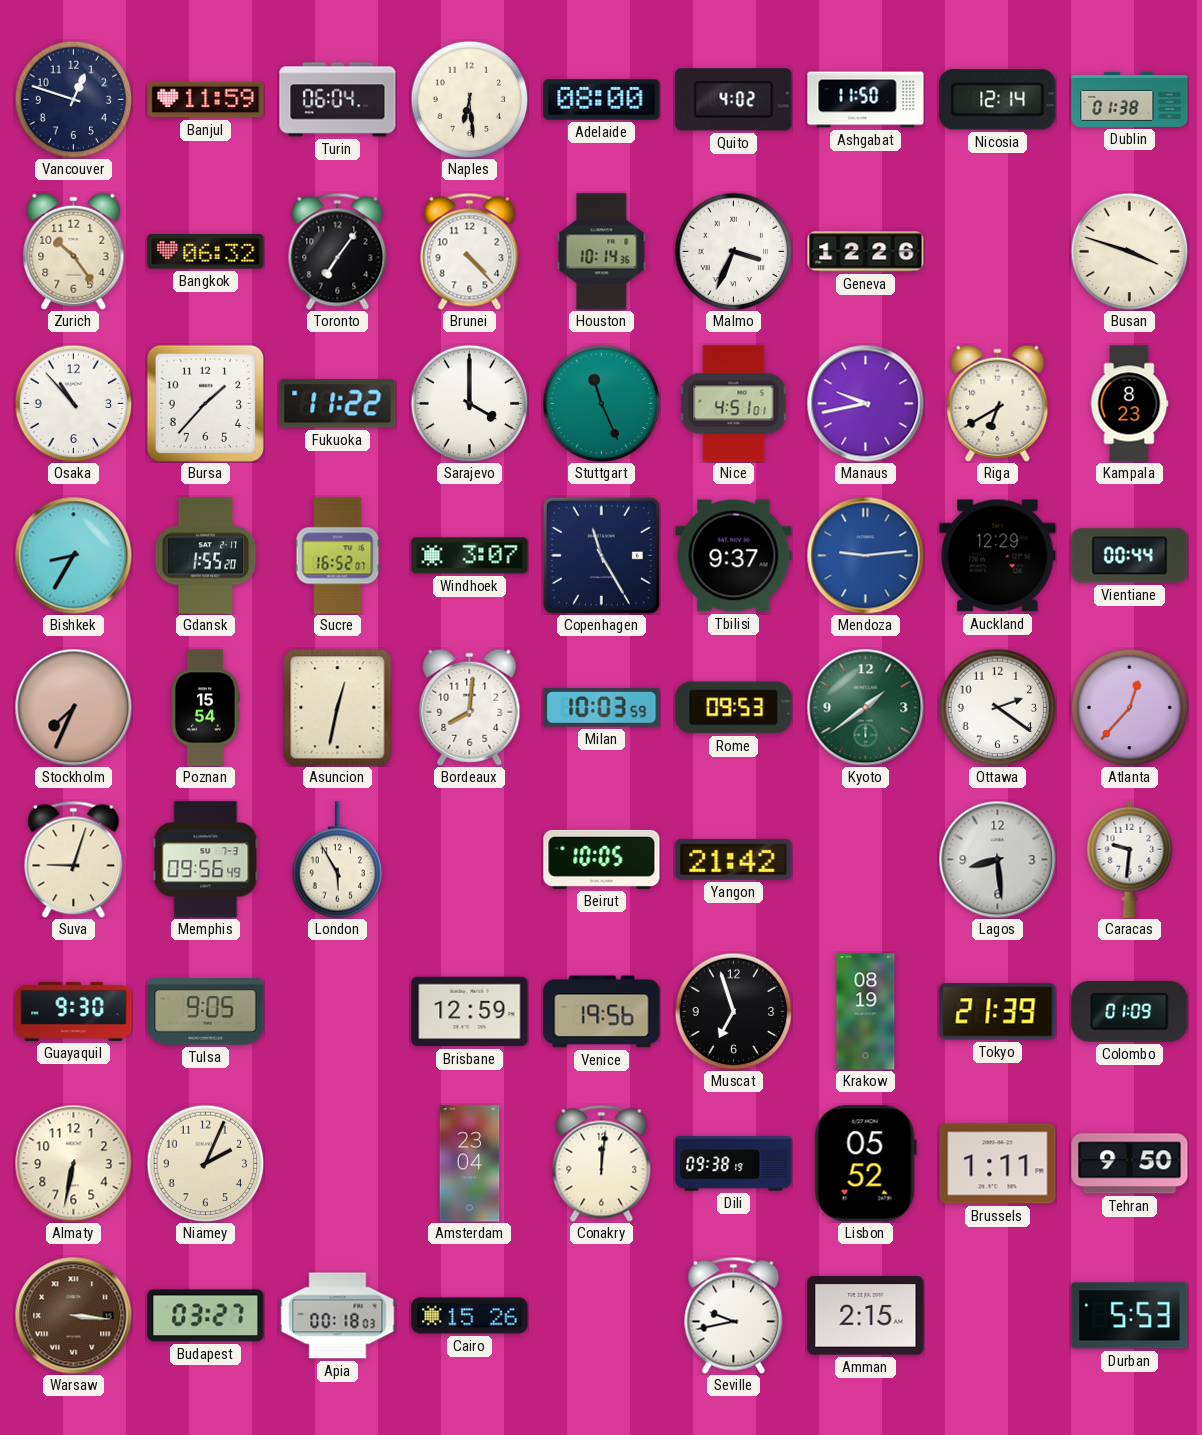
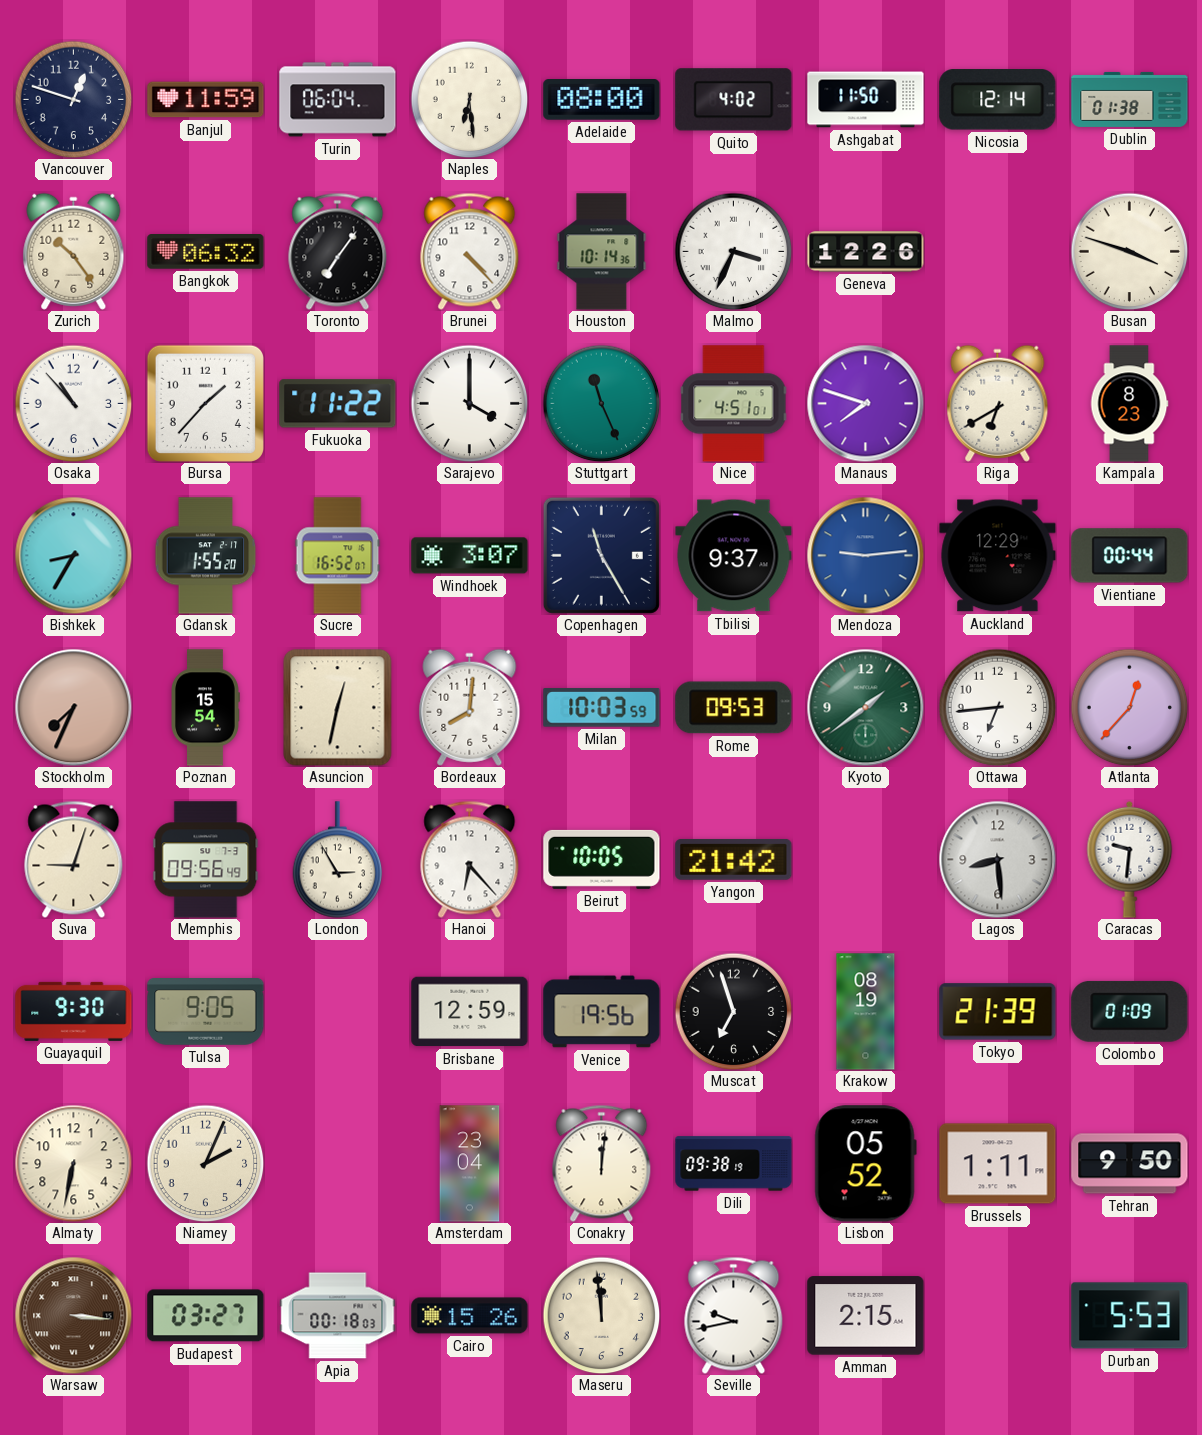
Manaus: 9:43 -> 7:48 (865, 403)
Ottawa: 2:21 -> 6:44 (997, 707)
London: 5:55 -> 2:55 (338, 860)
Hanoi: none -> 6:23 (470, 859)
Maseru: none -> 11:59 (601, 1315)
